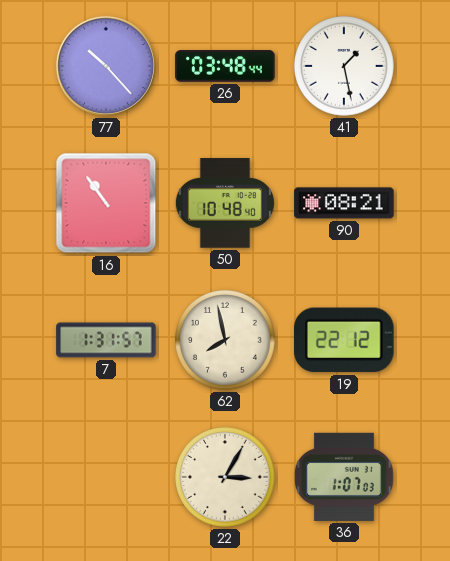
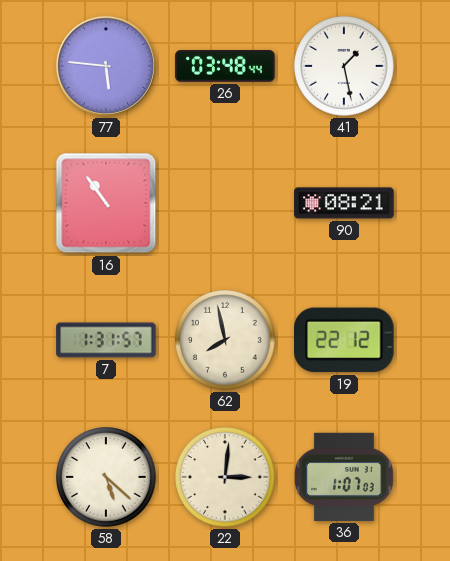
77: 10:23 -> 5:46 (106, 66)
50: 10:48 -> none (225, 203)
58: none -> 5:22 (107, 478)
22: 3:05 -> 3:01 (226, 478)
